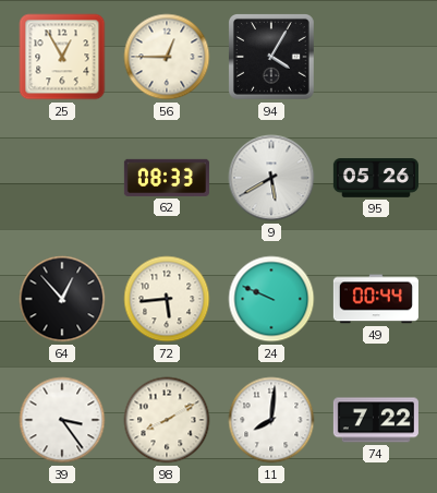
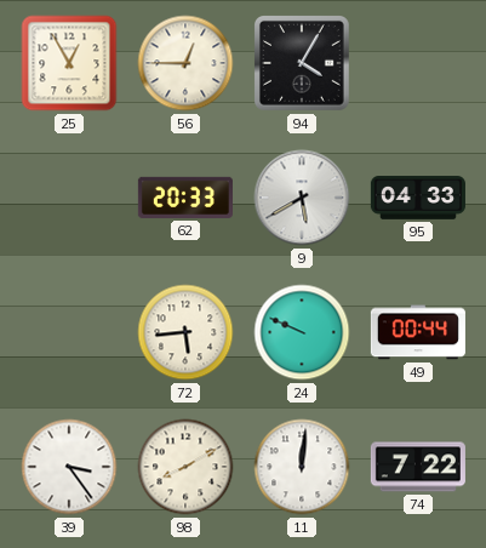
62: 08:33 -> 20:33 (185, 198)
95: 05:26 -> 04:33 (418, 198)
64: 12:53 -> none (62, 299)
11: 8:01 -> 12:01 (302, 467)
